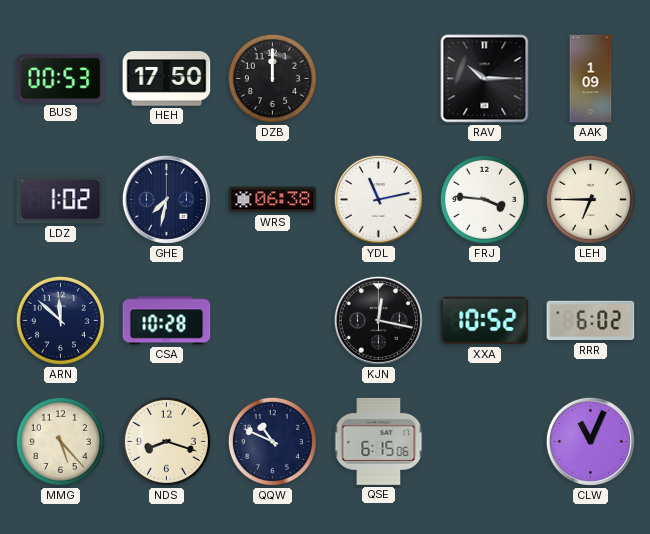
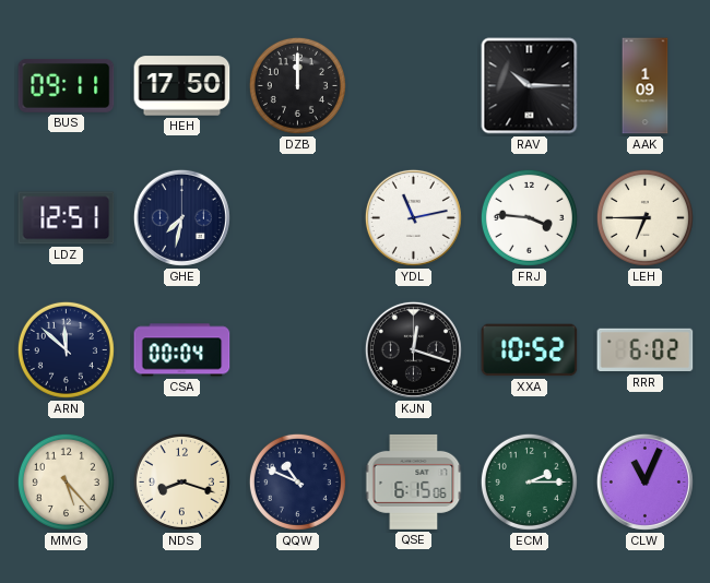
BUS: 00:53 -> 09:11 (67, 85)
LDZ: 1:02 -> 12:51 (67, 218)
WRS: 06:38 -> none (273, 200)
CSA: 10:28 -> 00:04 (182, 350)
KJN: 12:17 -> 12:18 (413, 349)
ECM: none -> 2:15 (529, 481)
